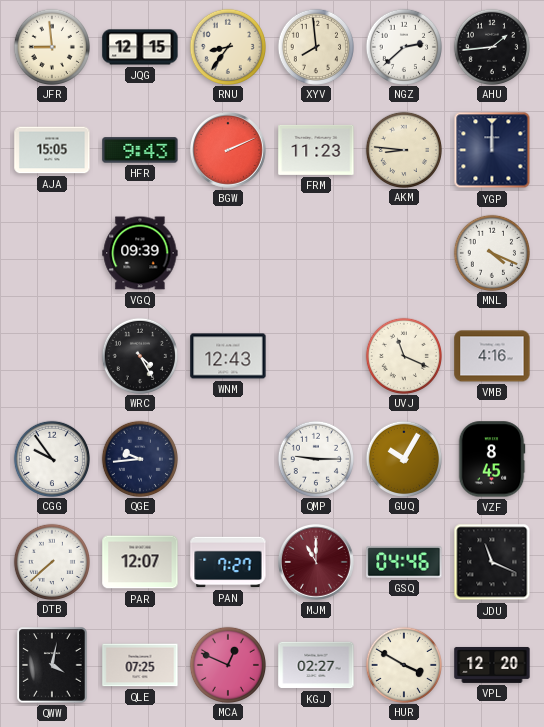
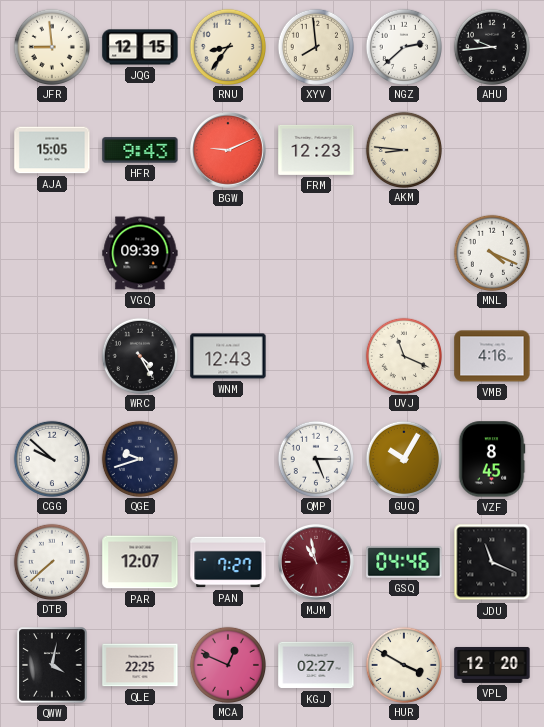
AHU: 1:44 -> 9:44 (491, 46)
BGW: 2:11 -> 9:11 (229, 151)
FRM: 11:23 -> 12:23 (316, 150)
YGP: 12:00 -> none (492, 150)
CGG: 9:54 -> 9:52 (51, 458)
QGE: 9:44 -> 9:42 (139, 458)
QMP: 9:15 -> 5:15 (315, 458)
MJM: 11:00 -> 10:58 (317, 563)
QLE: 07:25 -> 22:25 (140, 665)
